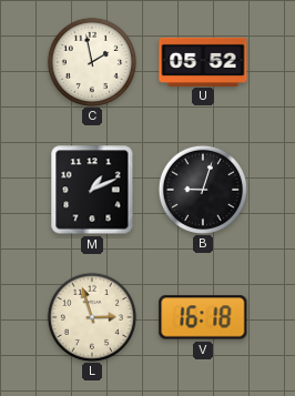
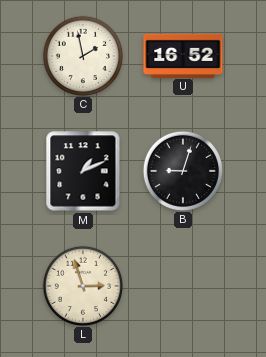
U: 05:52 -> 16:52 (183, 55)
V: 16:18 -> none (203, 317)
